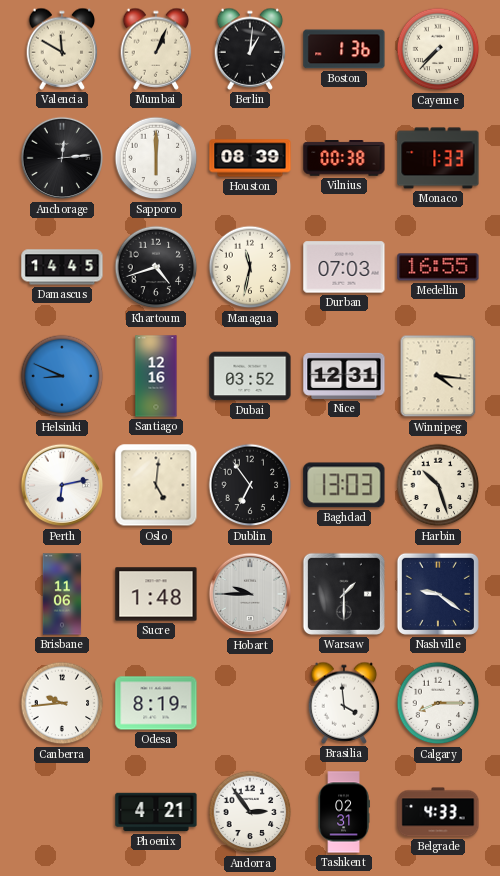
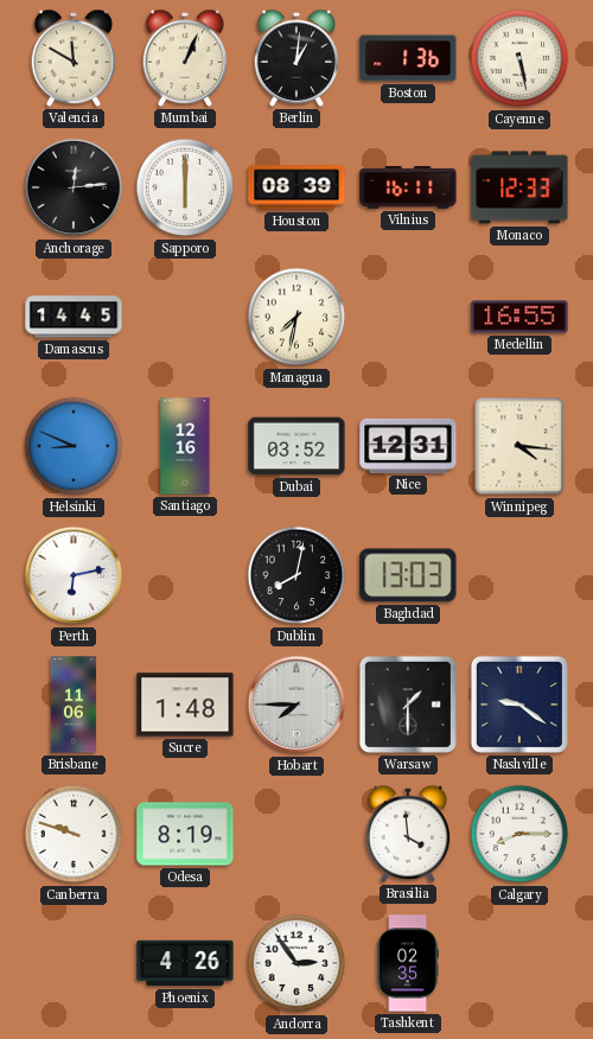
Cayenne: 7:37 -> 5:28 (519, 58)
Vilnius: 00:38 -> 16:11 (408, 187)
Monaco: 1:33 -> 12:33 (519, 187)
Khartoum: 4:42 -> none (156, 267)
Managua: 11:32 -> 7:32 (296, 317)
Durban: 07:03 -> none (344, 267)
Oslo: 5:01 -> none (156, 485)
Dublin: 6:54 -> 8:02 (296, 575)
Harbin: 10:27 -> none (438, 485)
Hobart: 9:45 -> 7:45 (296, 705)
Canberra: 9:44 -> 9:48 (74, 834)
Phoenix: 4:21 -> 4:26 (185, 963)
Tashkent: 02:31 -> 02:35 (408, 963)
Belgrade: 4:33 -> none (438, 812)
